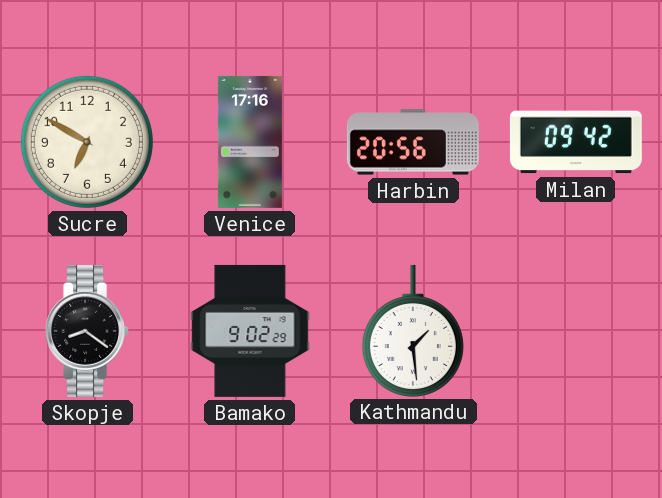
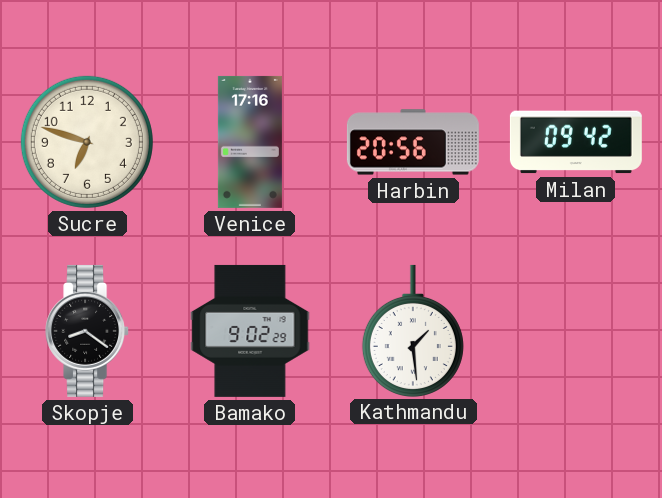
Sucre: 6:50 -> 6:48 (87, 142)
